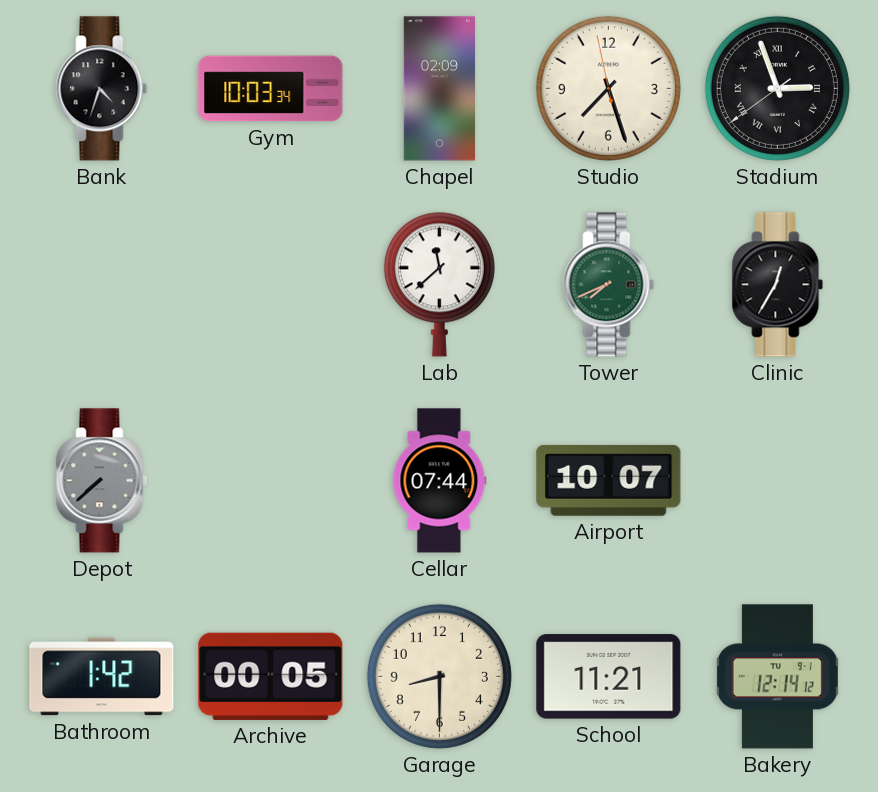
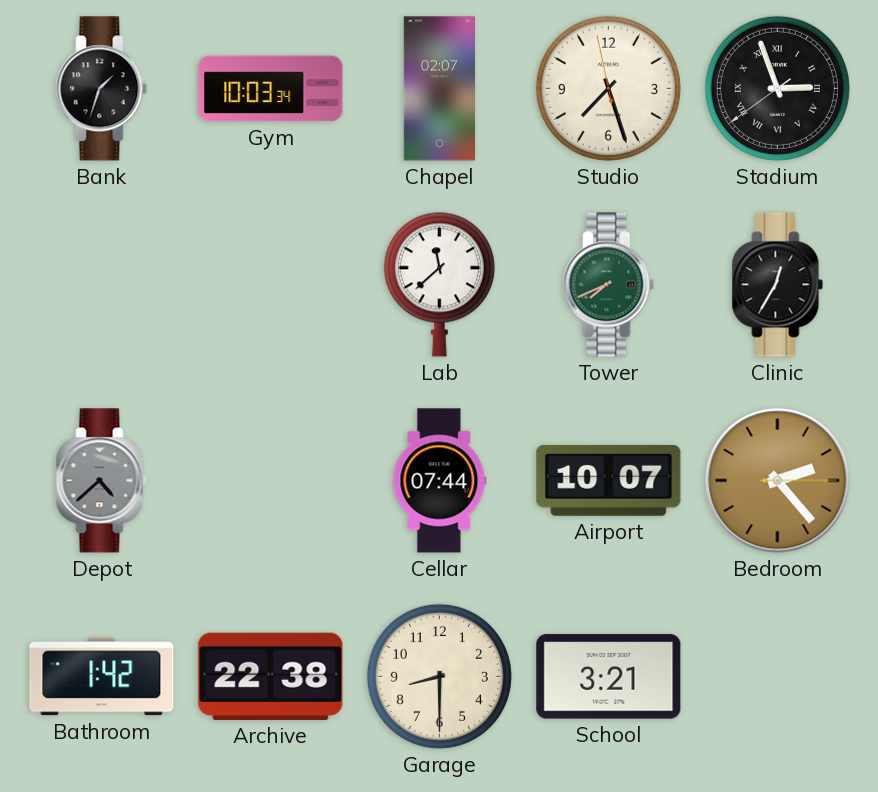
Bank: 4:33 -> 1:33 (102, 89)
Chapel: 02:09 -> 02:07 (439, 89)
Depot: 7:38 -> 4:38 (102, 481)
Bedroom: none -> 2:23 (778, 481)
Archive: 00:05 -> 22:38 (271, 676)
School: 11:21 -> 3:21 (609, 677)
Bakery: 12:14 -> none (777, 677)
